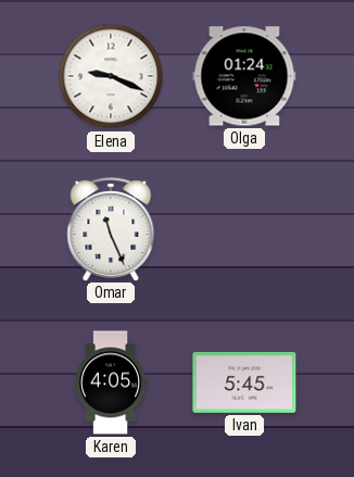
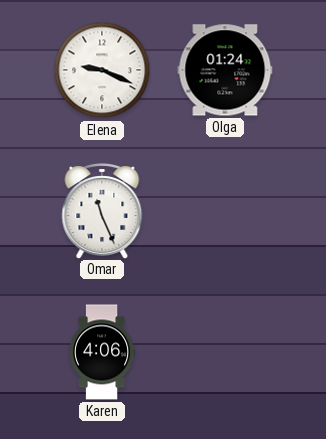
Karen: 4:05 -> 4:06 (102, 352)
Ivan: 5:45 -> none (244, 382)
